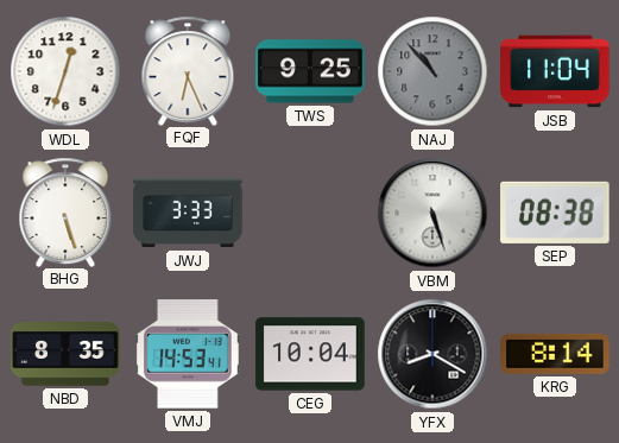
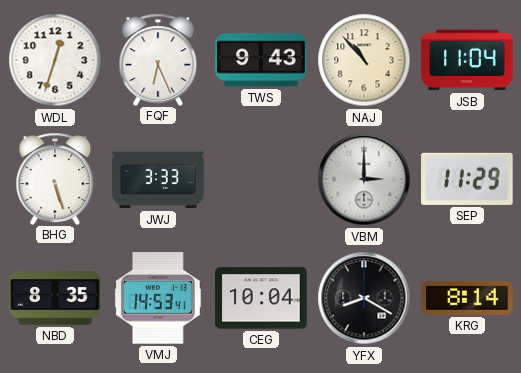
TWS: 9:25 -> 9:43 (261, 60)
NAJ dial: grey -> cream (364, 60)
VBM: 5:27 -> 3:00 (364, 179)
SEP: 08:38 -> 11:29 (467, 179)
